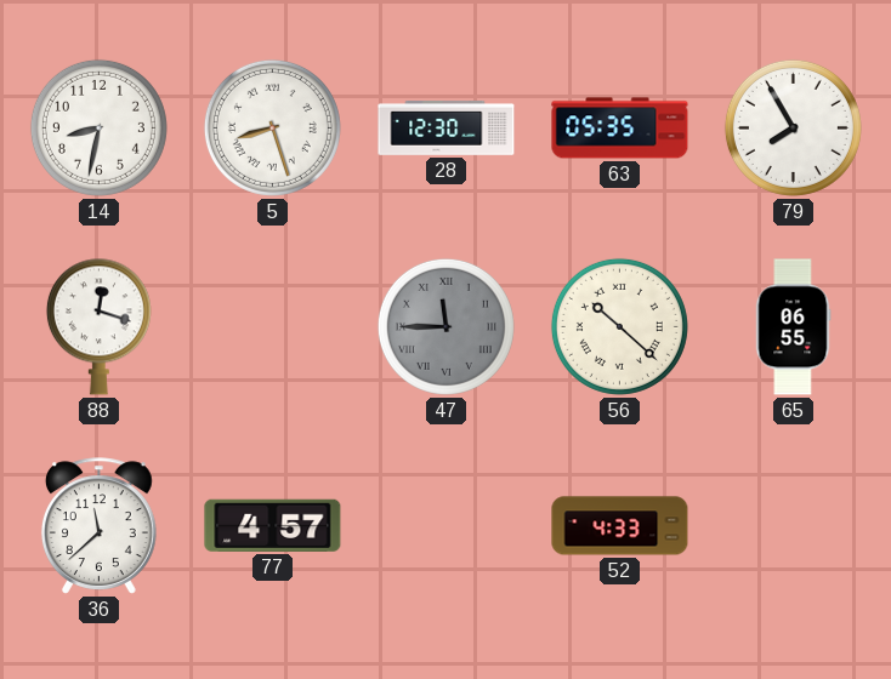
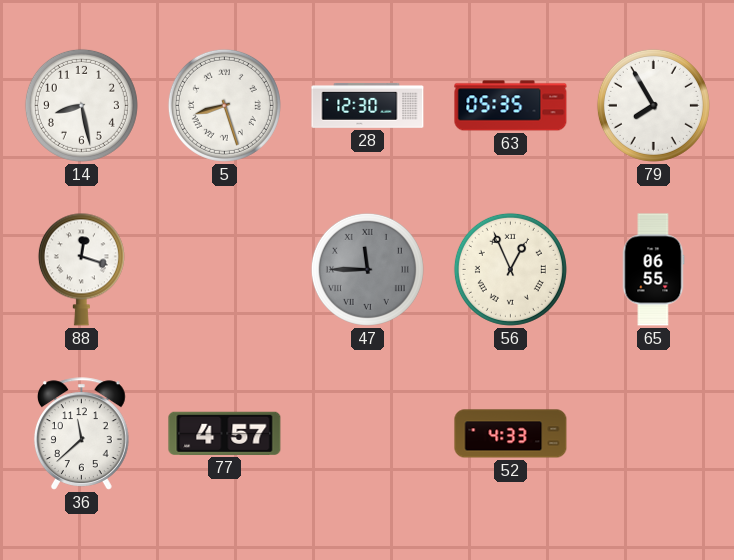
14: 8:32 -> 8:28 (81, 105)
56: 10:22 -> 12:56 (510, 269)
